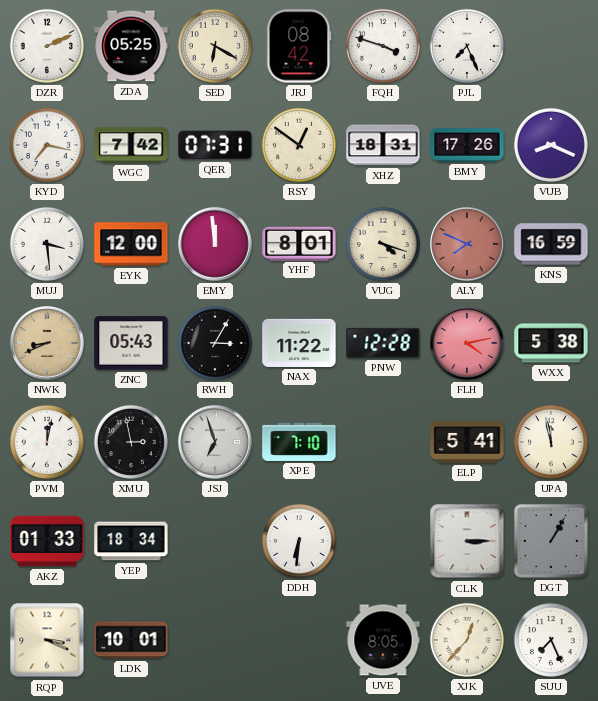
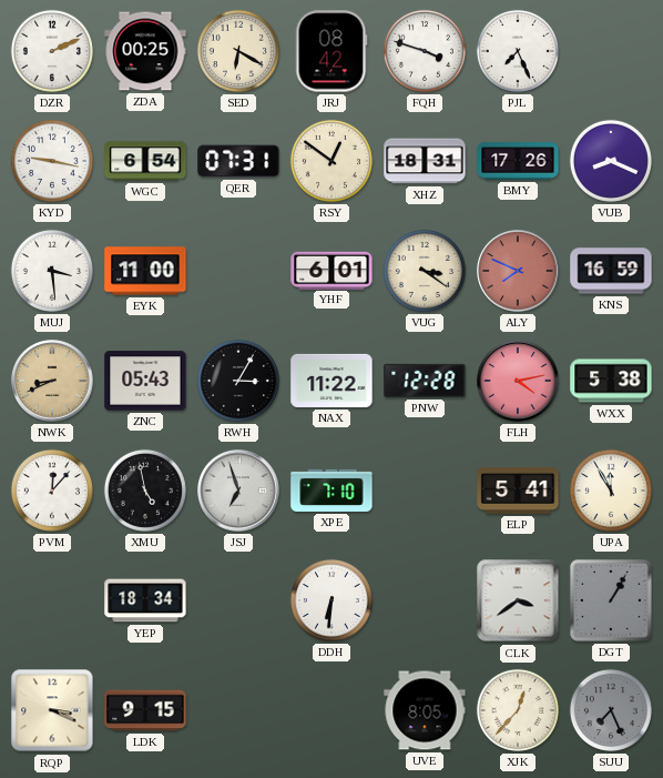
ZDA: 05:25 -> 00:25 (145, 51)
KYD: 7:17 -> 9:17 (52, 161)
WGC: 7:42 -> 6:54 (145, 161)
EYK: 12:00 -> 11:00 (145, 271)
EMY: 11:59 -> none (215, 244)
YHF: 8:01 -> 6:01 (331, 270)
VUG: 4:18 -> 3:21 (425, 271)
PVM: 12:02 -> 12:07 (52, 491)
XMU: 2:58 -> 4:58 (145, 491)
UPA: 11:58 -> 11:55 (611, 491)
AKZ: 01:33 -> none (47, 541)
CLK: 3:15 -> 3:39 (518, 600)
LDK: 10:01 -> 9:15 (145, 710)
SUU dial: white -> grey (611, 710)
